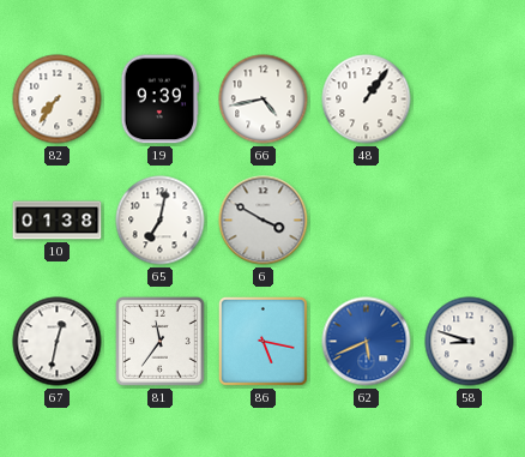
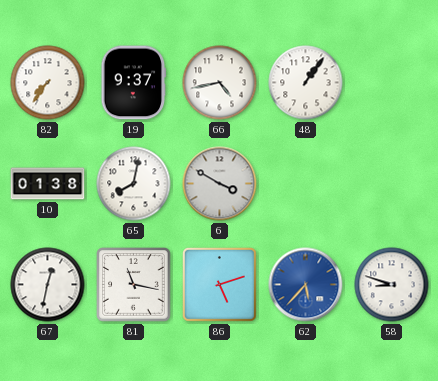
19: 9:39 -> 9:37 (134, 83)
65: 7:02 -> 8:02 (134, 184)
81: 11:36 -> 11:17 (134, 285)
86: 5:17 -> 5:12 (219, 284)
62: 5:41 -> 5:37 (306, 285)
